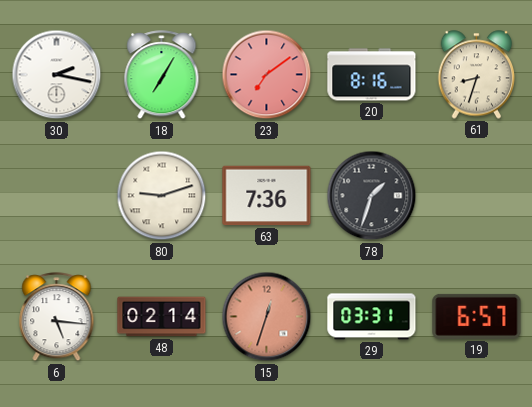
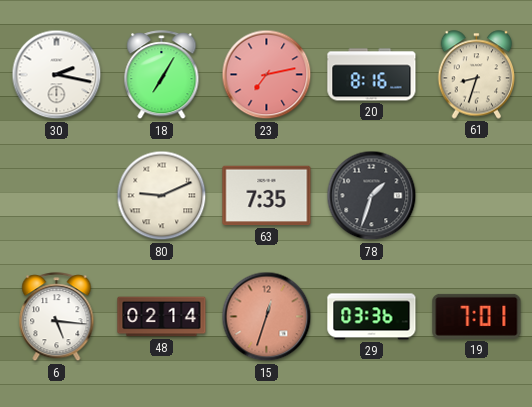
23: 7:09 -> 7:13 (267, 75)
80: 9:12 -> 9:11 (162, 196)
63: 7:36 -> 7:35 (267, 196)
29: 03:31 -> 03:36 (372, 317)
19: 6:57 -> 7:01 (477, 316)
